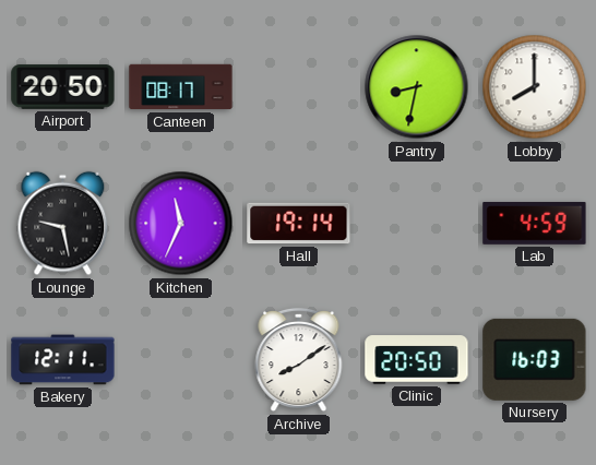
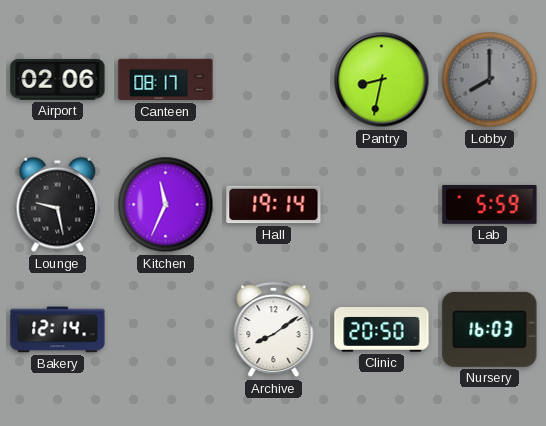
Airport: 20:50 -> 02:06 (58, 80)
Lobby dial: white -> grey (490, 80)
Lab: 4:59 -> 5:59 (490, 204)
Bakery: 12:11 -> 12:14 (58, 330)
